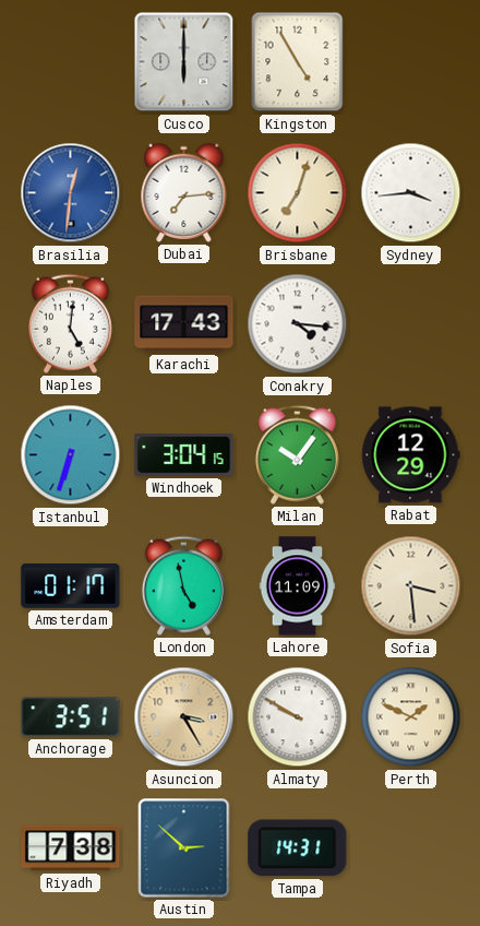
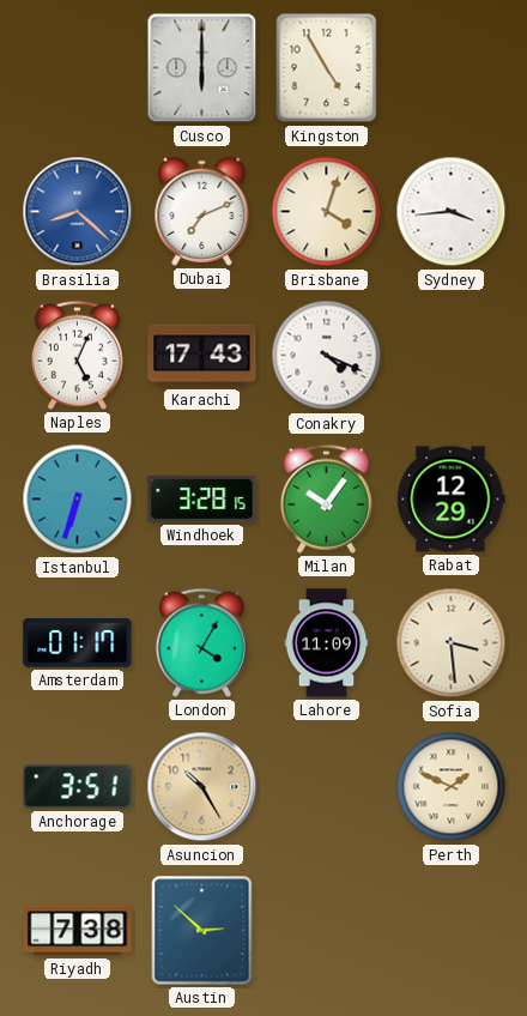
Brasilia: 12:31 -> 8:22 (78, 212)
Dubai: 7:14 -> 7:11 (202, 211)
Brisbane: 7:03 -> 4:03 (327, 212)
Naples: 5:01 -> 5:04 (77, 355)
Conakry: 4:16 -> 4:19 (327, 356)
Windhoek: 3:04 -> 3:28 (202, 500)
London: 4:58 -> 4:05 (201, 642)
Asuncion: 3:25 -> 10:25 (202, 787)
Almaty: 9:50 -> none (298, 717)
Tampa: 14:31 -> none (298, 848)
